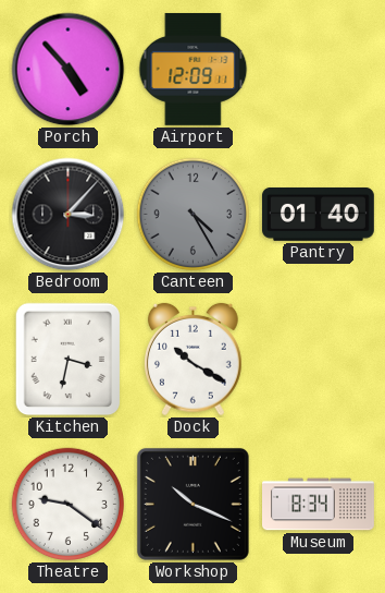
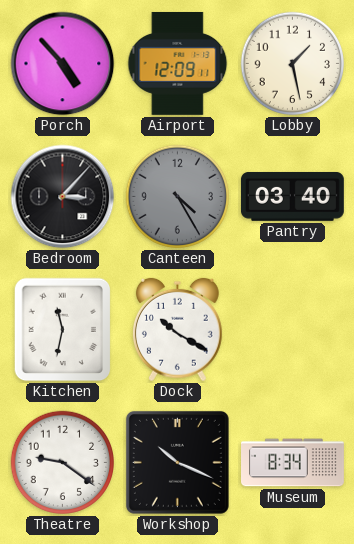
Lobby: none -> 1:28 (293, 64)
Pantry: 01:40 -> 03:40 (292, 196)
Kitchen: 3:32 -> 11:32 (63, 330)
